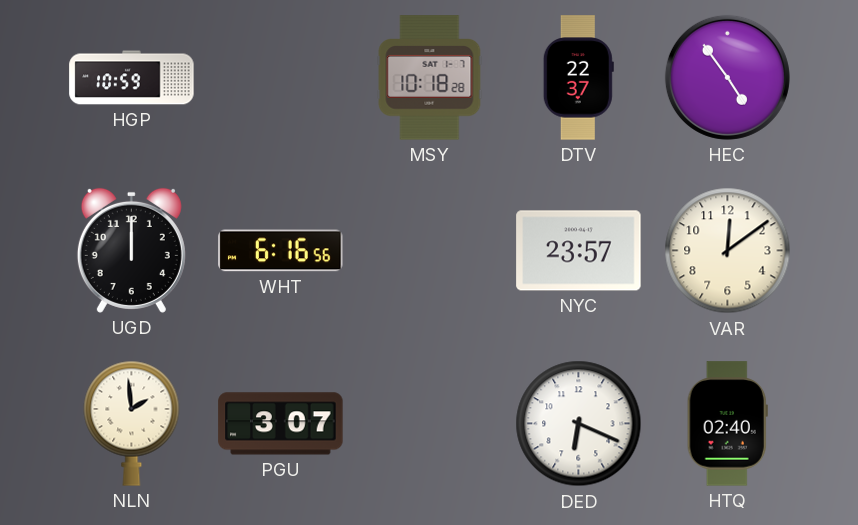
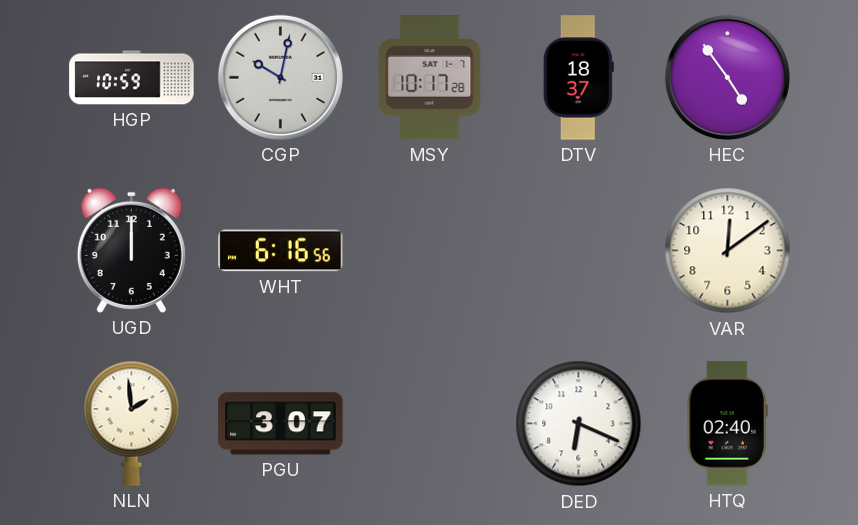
CGP: none -> 10:02 (280, 77)
MSY: 10:18 -> 10:17 (430, 78)
DTV: 22:37 -> 18:37 (578, 78)
NYC: 23:57 -> none (579, 251)
